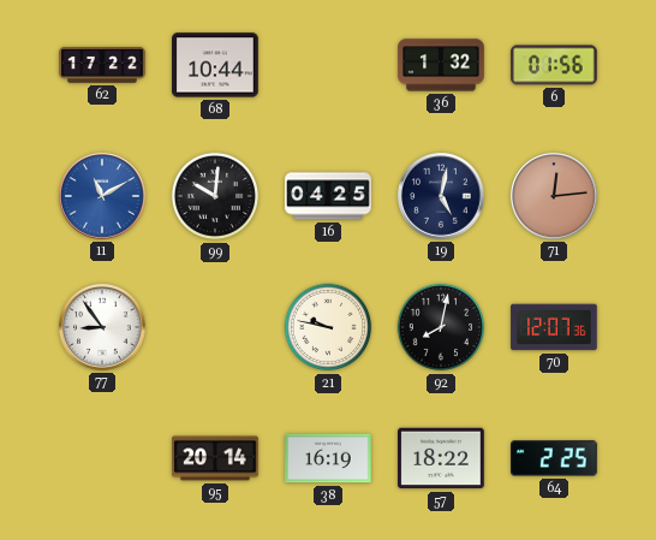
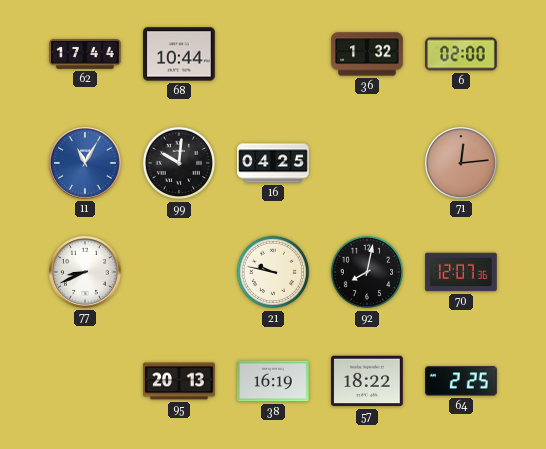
62: 17:22 -> 17:44 (85, 55)
6: 01:56 -> 02:00 (461, 54)
11: 11:10 -> 11:05 (86, 164)
19: 5:02 -> none (442, 197)
77: 8:54 -> 8:41 (86, 273)
95: 20:14 -> 20:13 (179, 381)
